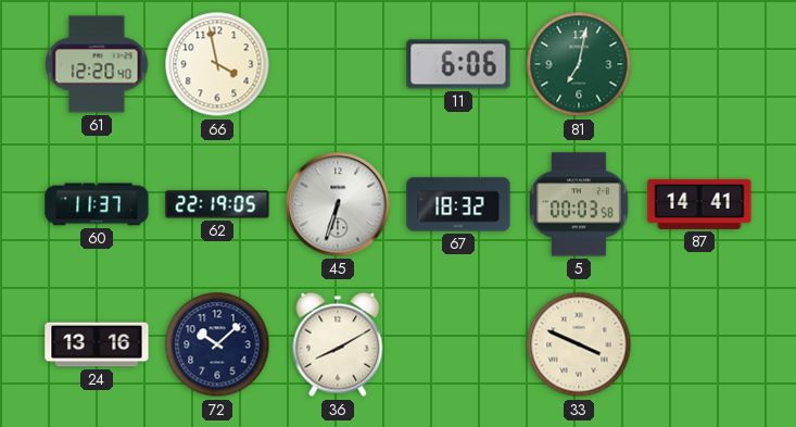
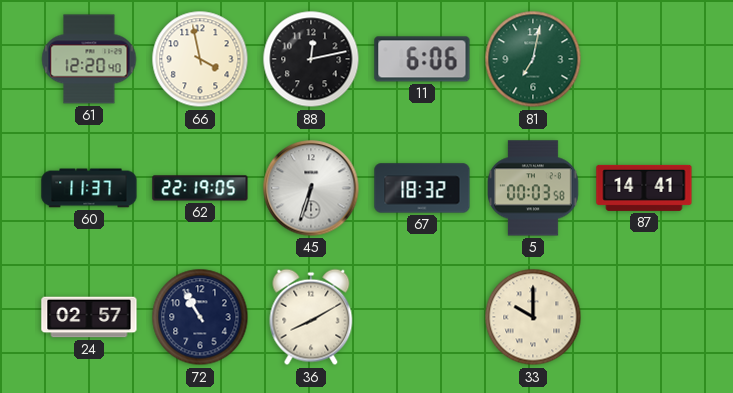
88: none -> 12:13 (311, 59)
24: 13:16 -> 02:57 (89, 317)
72: 10:08 -> 10:55 (200, 317)
33: 3:49 -> 10:00 (533, 317)
